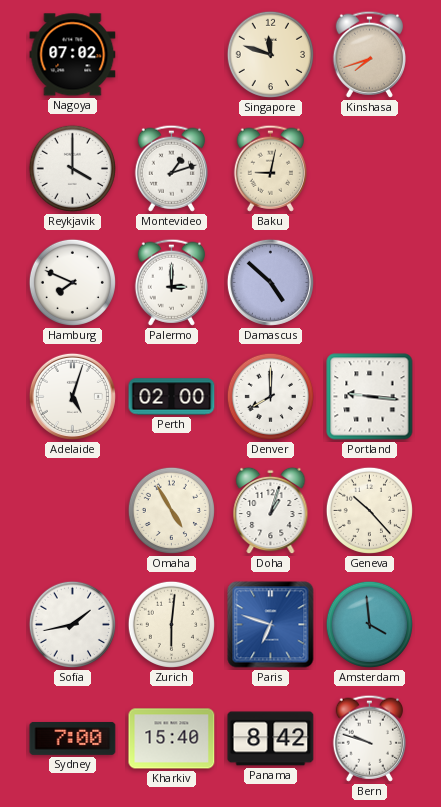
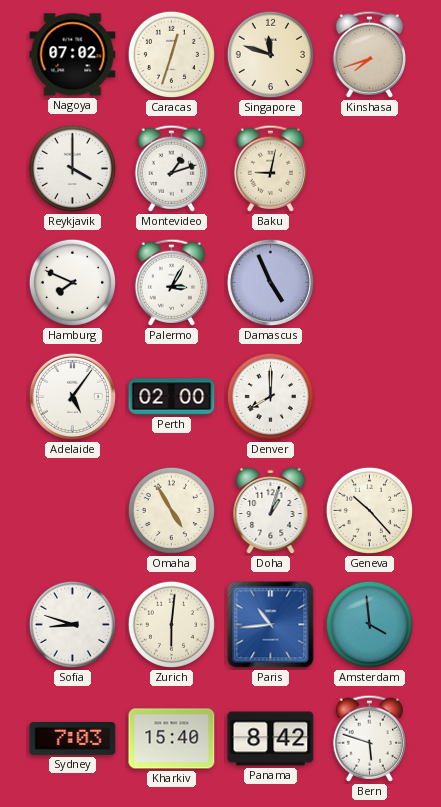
Caracas: none -> 12:33 (171, 54)
Palermo: 3:00 -> 3:05 (171, 282)
Damascus: 4:52 -> 4:56 (270, 282)
Adelaide: 5:03 -> 5:06 (72, 396)
Portland: 9:16 -> none (370, 397)
Sofia: 1:43 -> 8:48 (72, 624)
Paris: 6:48 -> 10:44 (271, 625)
Sydney: 7:00 -> 7:03 (73, 738)
Bern: 9:48 -> 5:48 (369, 738)
